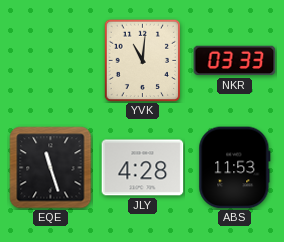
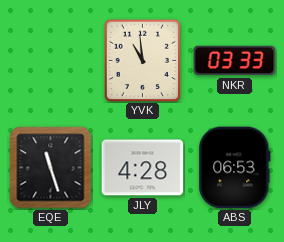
YVK: 11:01 -> 10:59 (142, 60)
ABS: 11:53 -> 06:53 (235, 168)
